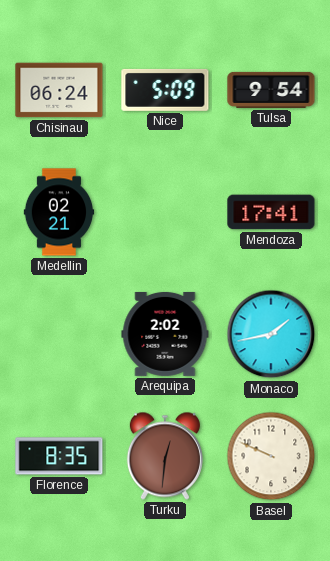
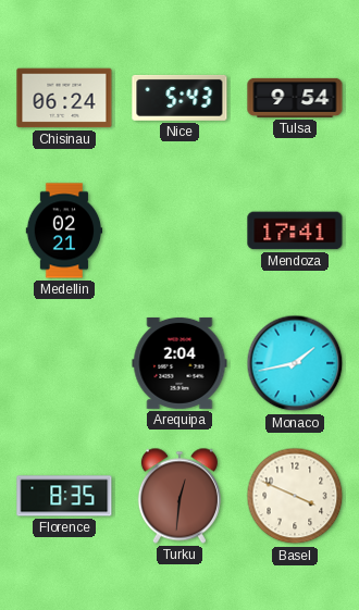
Nice: 5:09 -> 5:43 (179, 98)
Arequipa: 2:02 -> 2:04 (179, 363)
Basel: 9:49 -> 3:49 (295, 496)
